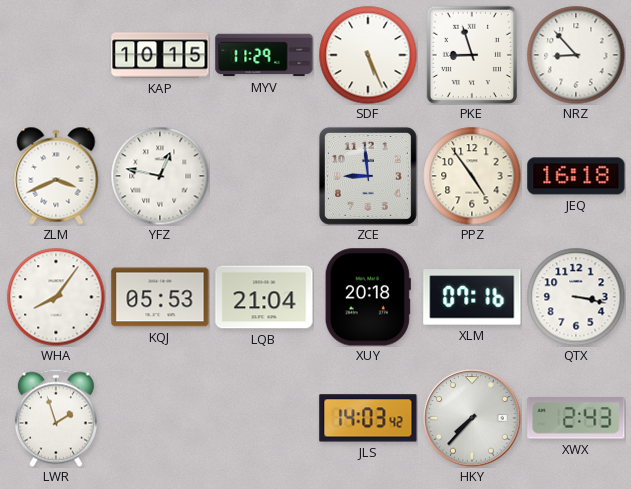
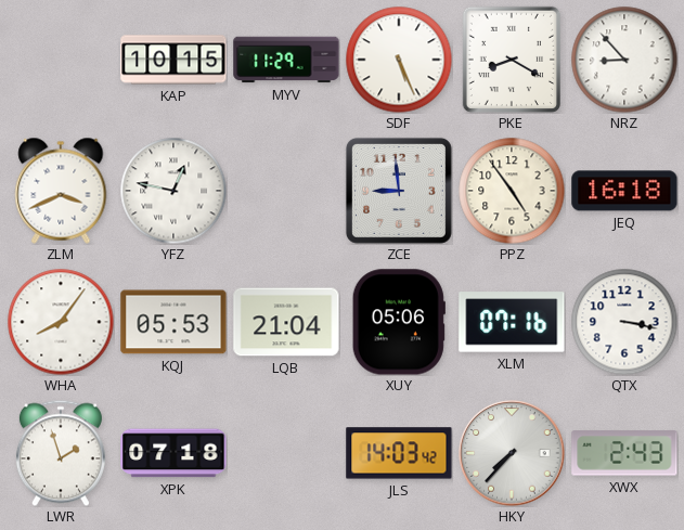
PKE: 8:57 -> 8:20 (511, 60)
XUY: 20:18 -> 05:06 (399, 322)
XPK: none -> 07:18 (173, 453)
